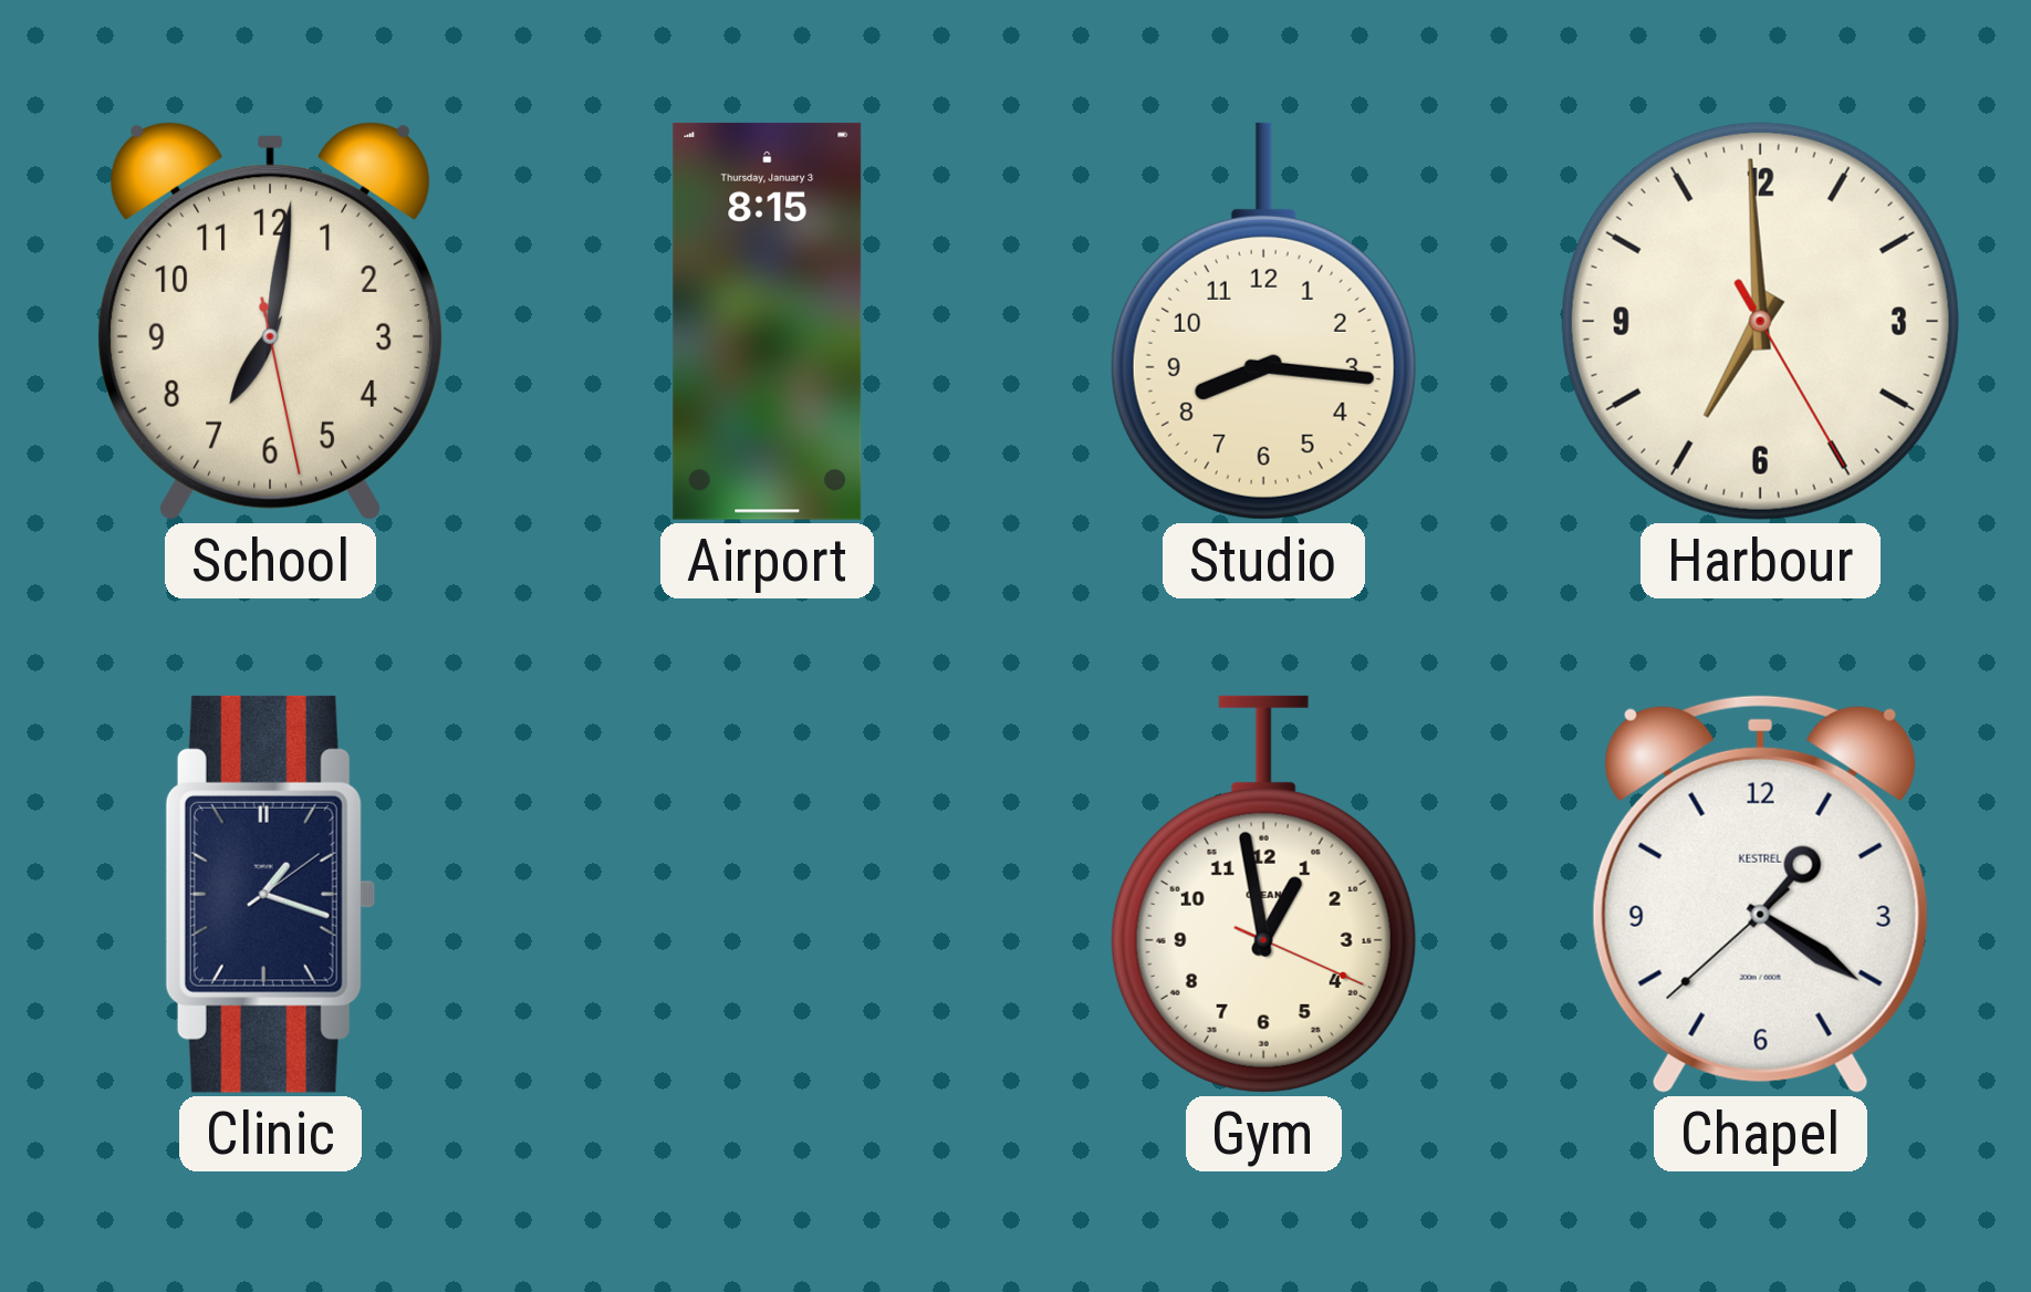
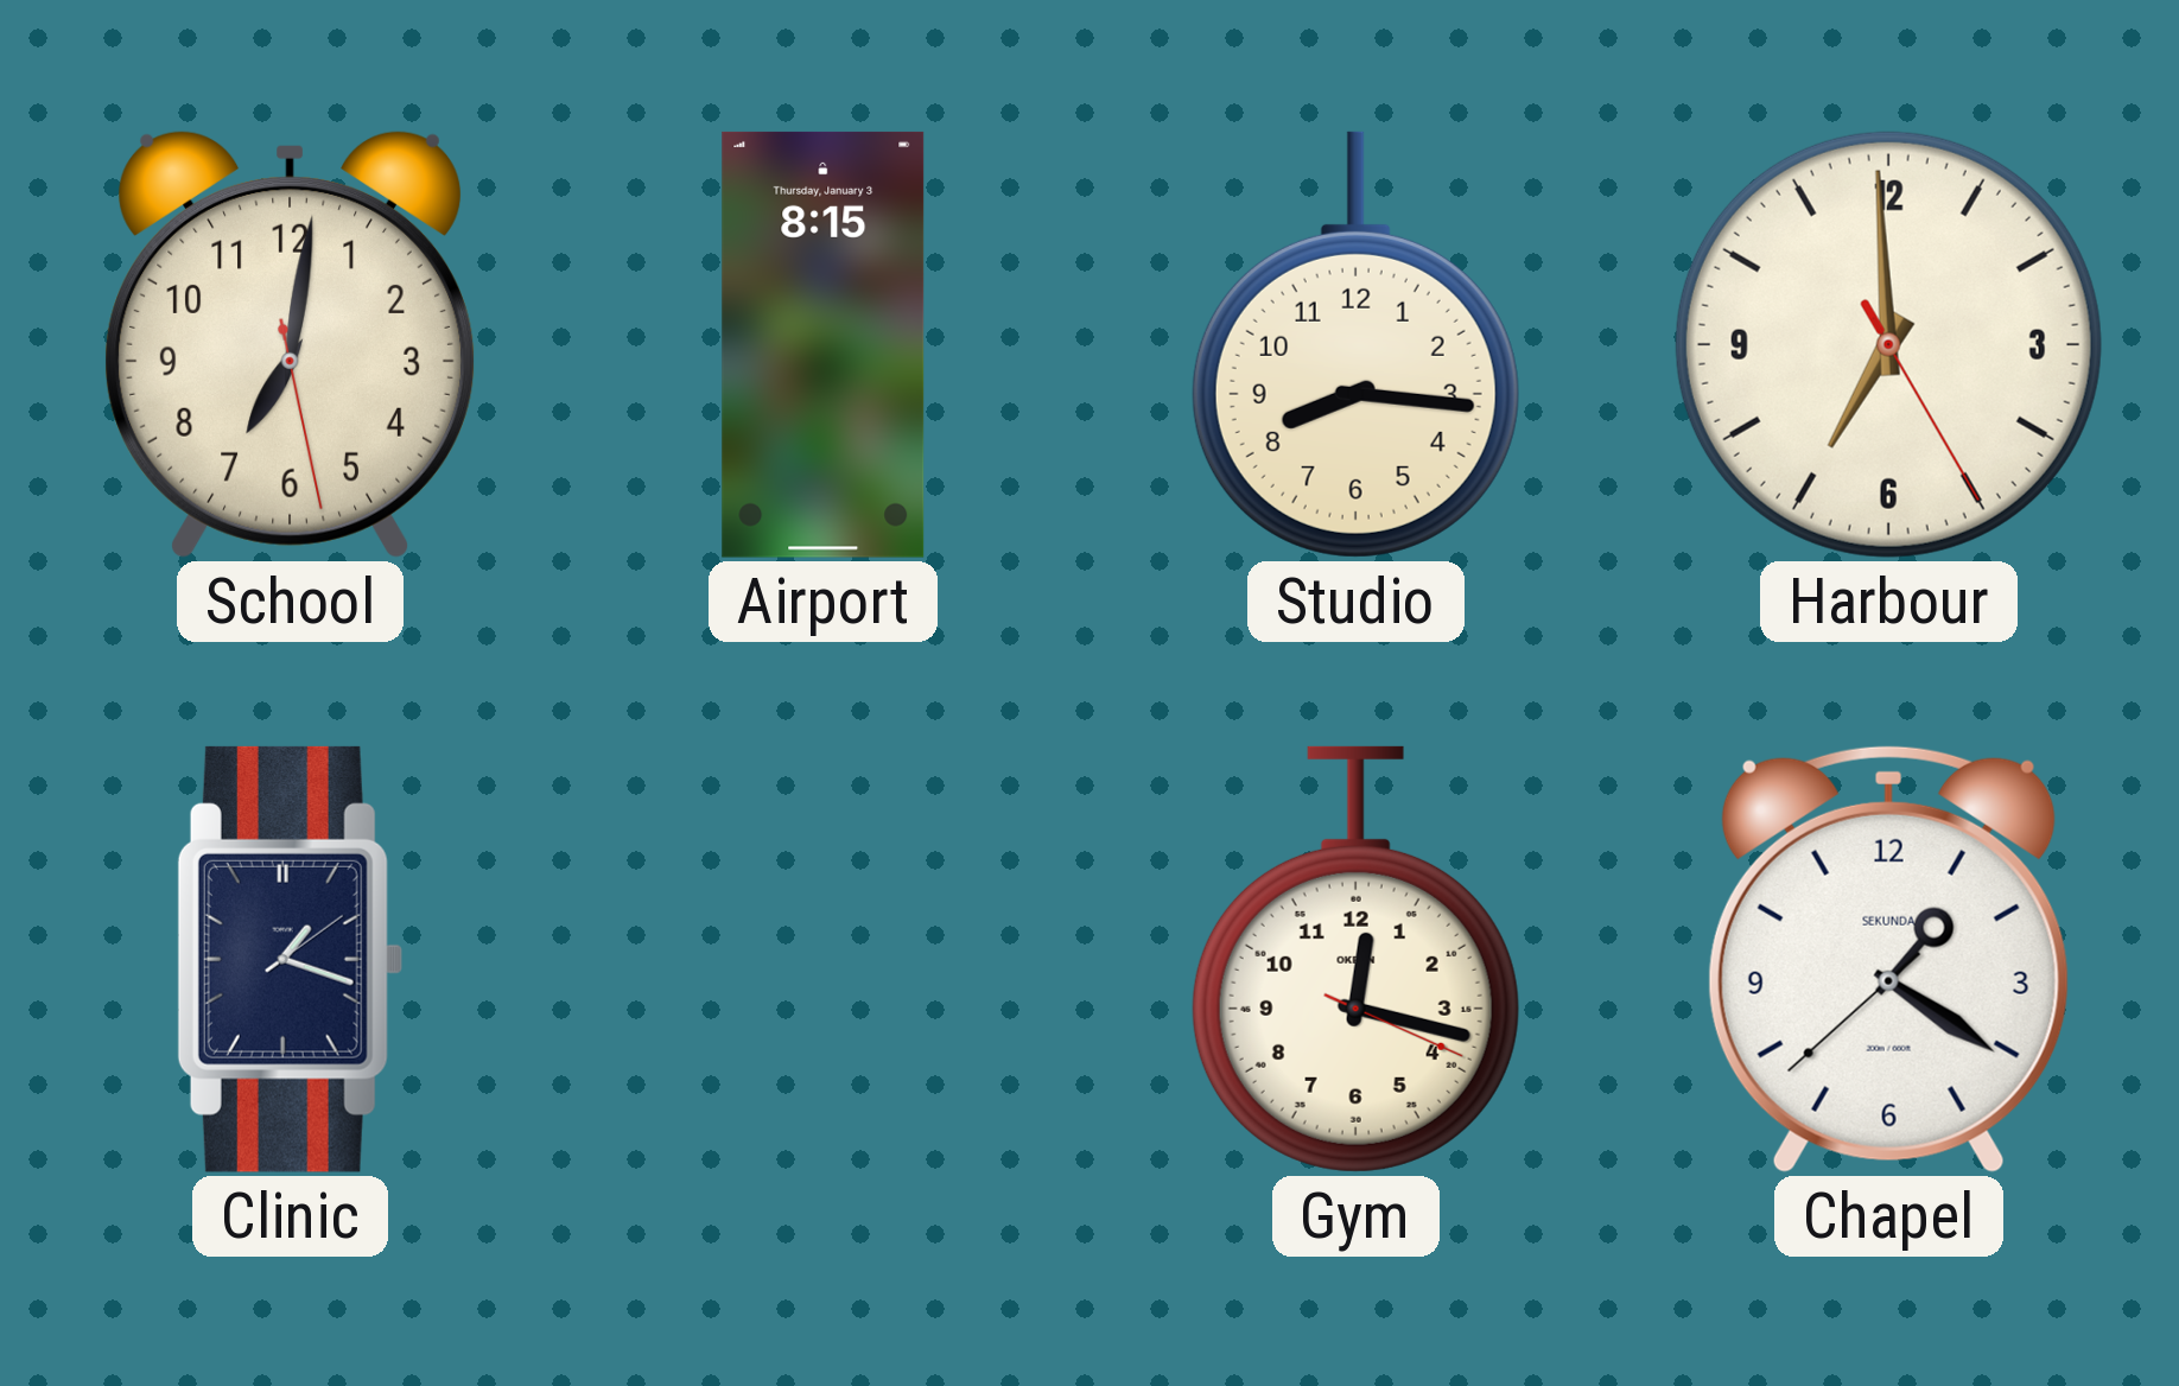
Gym: 12:58 -> 12:17 (1355, 959)
Chapel brand: KESTREL -> SEKUNDA (1888, 959)
